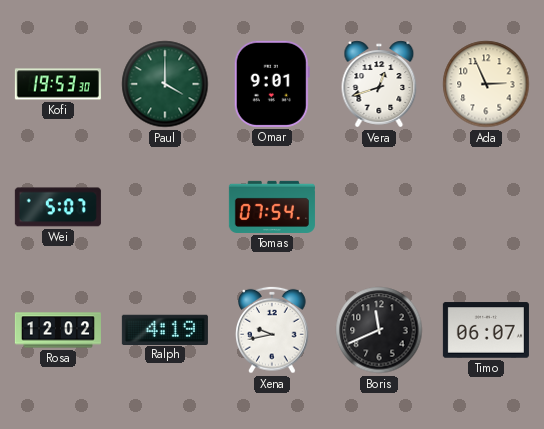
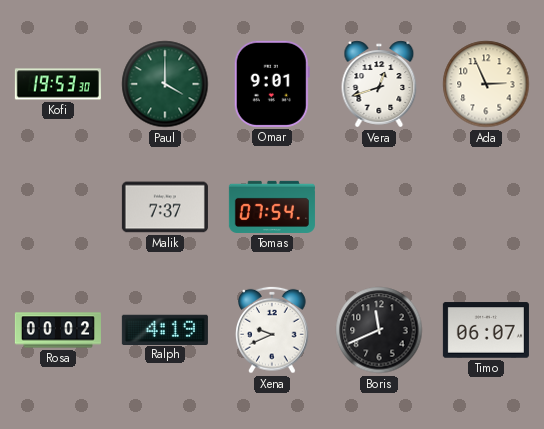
Wei: 5:07 -> none (58, 207)
Malik: none -> 7:37 (165, 207)
Rosa: 12:02 -> 00:02 (58, 330)
Xena: 9:43 -> 9:41 (272, 330)
